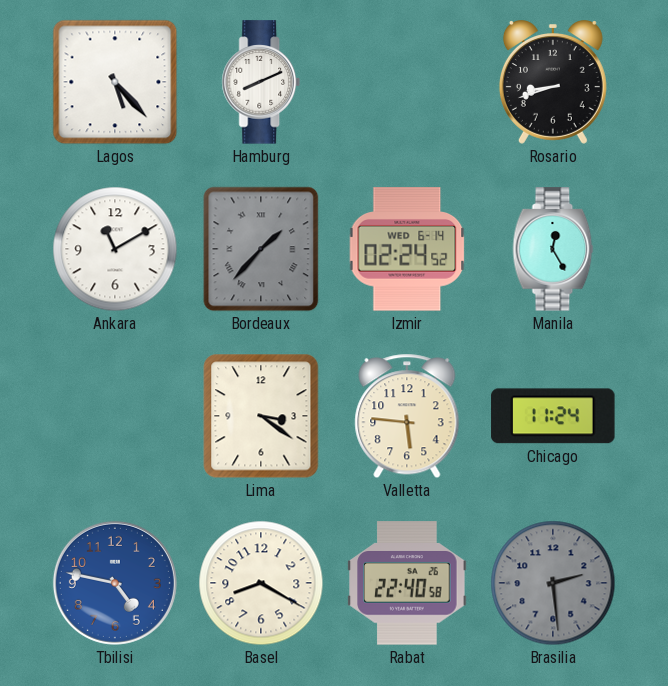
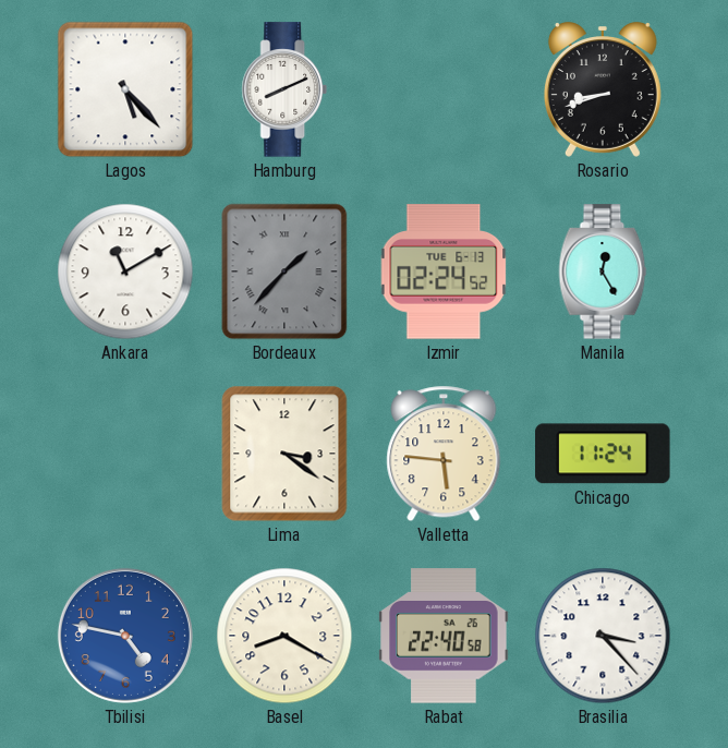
Izmir date: WED 6-14 -> TUE 6-13 (444, 272)
Brasilia: 2:29 -> 3:23 (603, 636)
Brasilia dial: grey -> white (603, 636)
